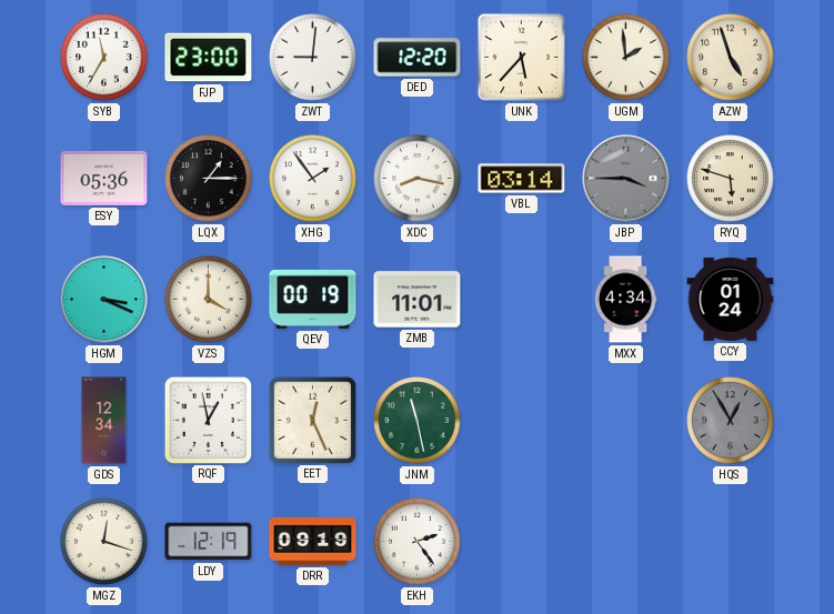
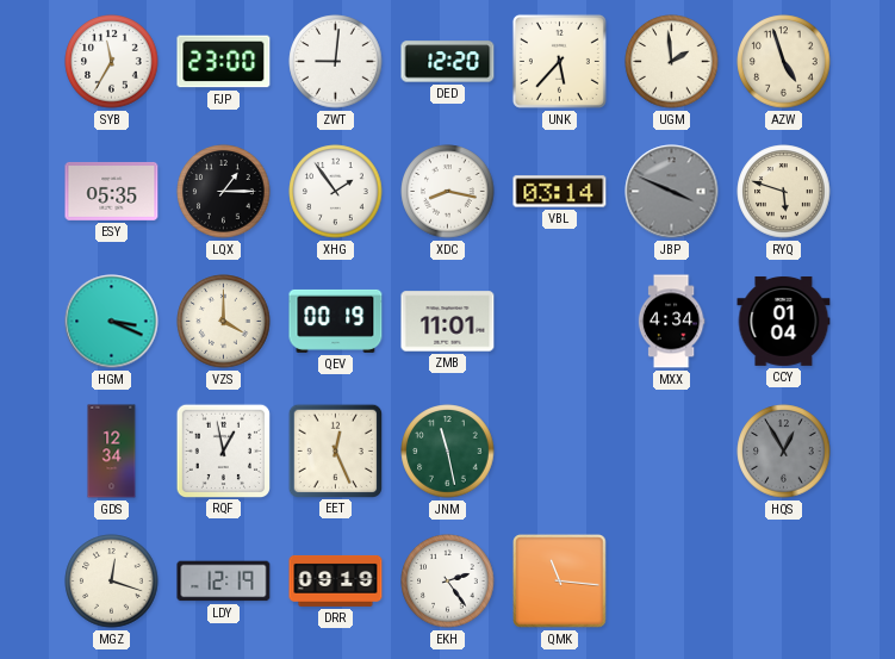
ESY: 05:36 -> 05:35 (112, 191)
JBP: 3:45 -> 3:49 (672, 192)
CCY: 01:24 -> 01:04 (784, 321)
QMK: none -> 11:16 (560, 582)
